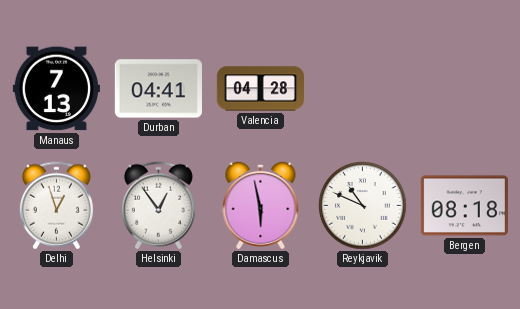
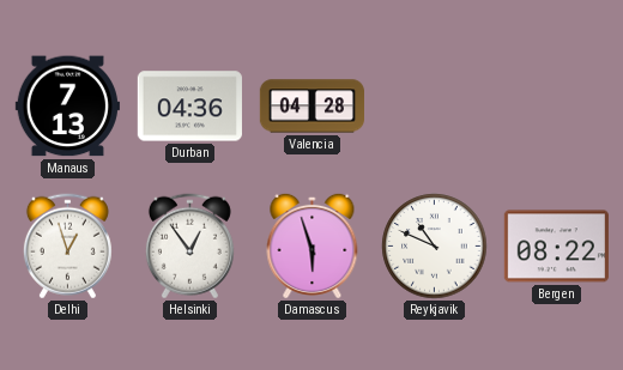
Durban: 04:41 -> 04:36 (189, 107)
Damascus: 5:58 -> 5:57 (313, 245)
Bergen: 08:18 -> 08:22 (556, 247)
